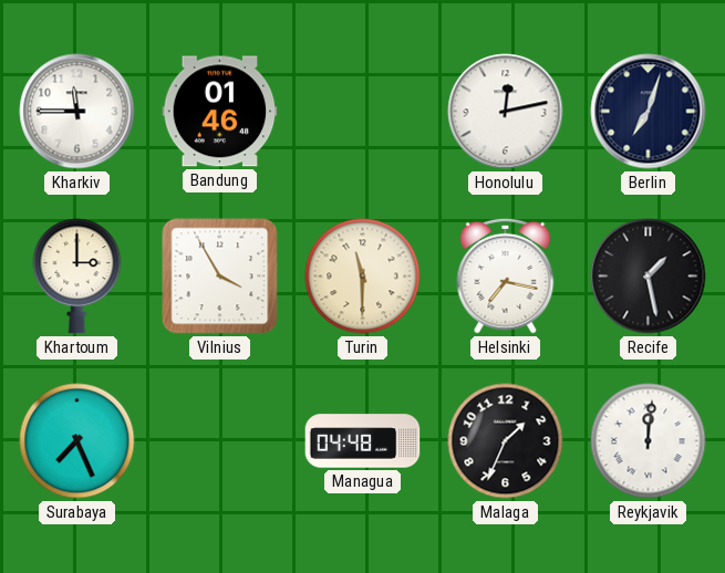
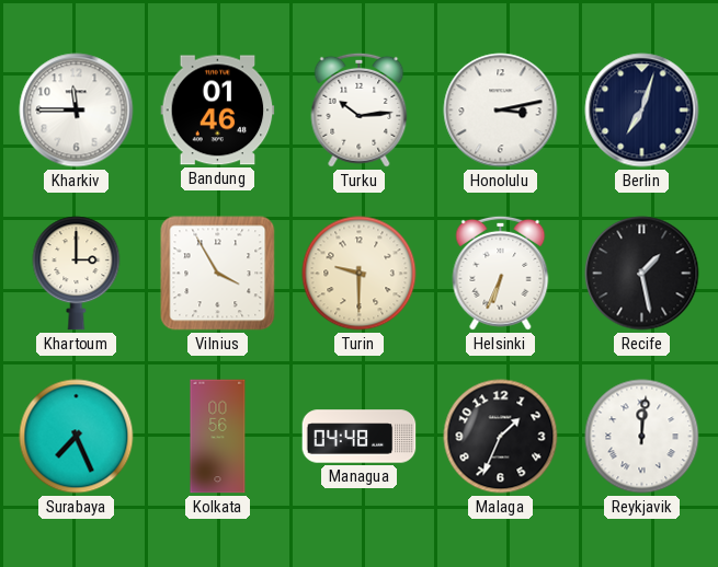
Turku: none -> 10:14 (360, 109)
Honolulu: 12:13 -> 3:13 (501, 111)
Turin: 11:30 -> 9:30 (360, 274)
Helsinki: 7:17 -> 6:34 (501, 273)
Kolkata: none -> 00:56 (218, 437)
